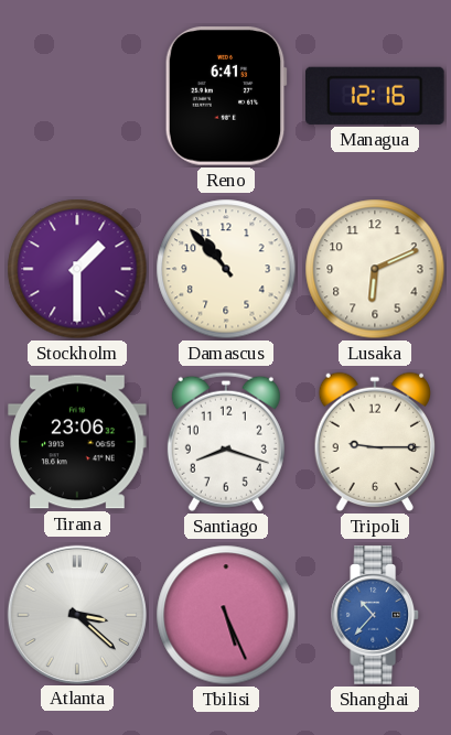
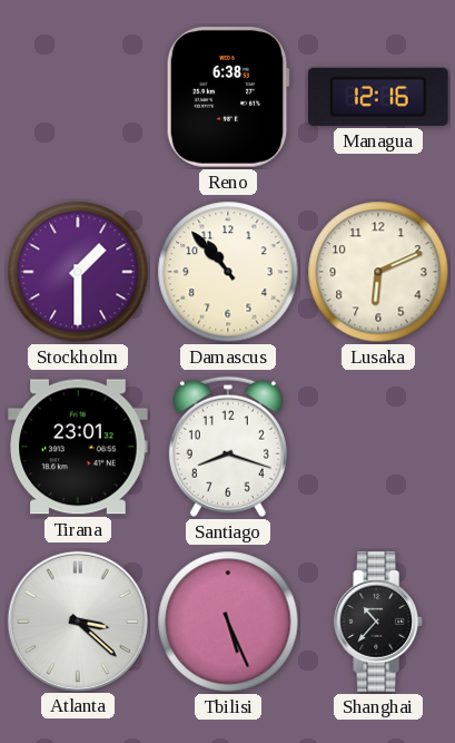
Reno: 6:41 -> 6:38 (228, 97)
Tirana: 23:06 -> 23:01 (78, 447)
Tripoli: 9:15 -> none (374, 442)
Shanghai dial: blue -> black (379, 622)
